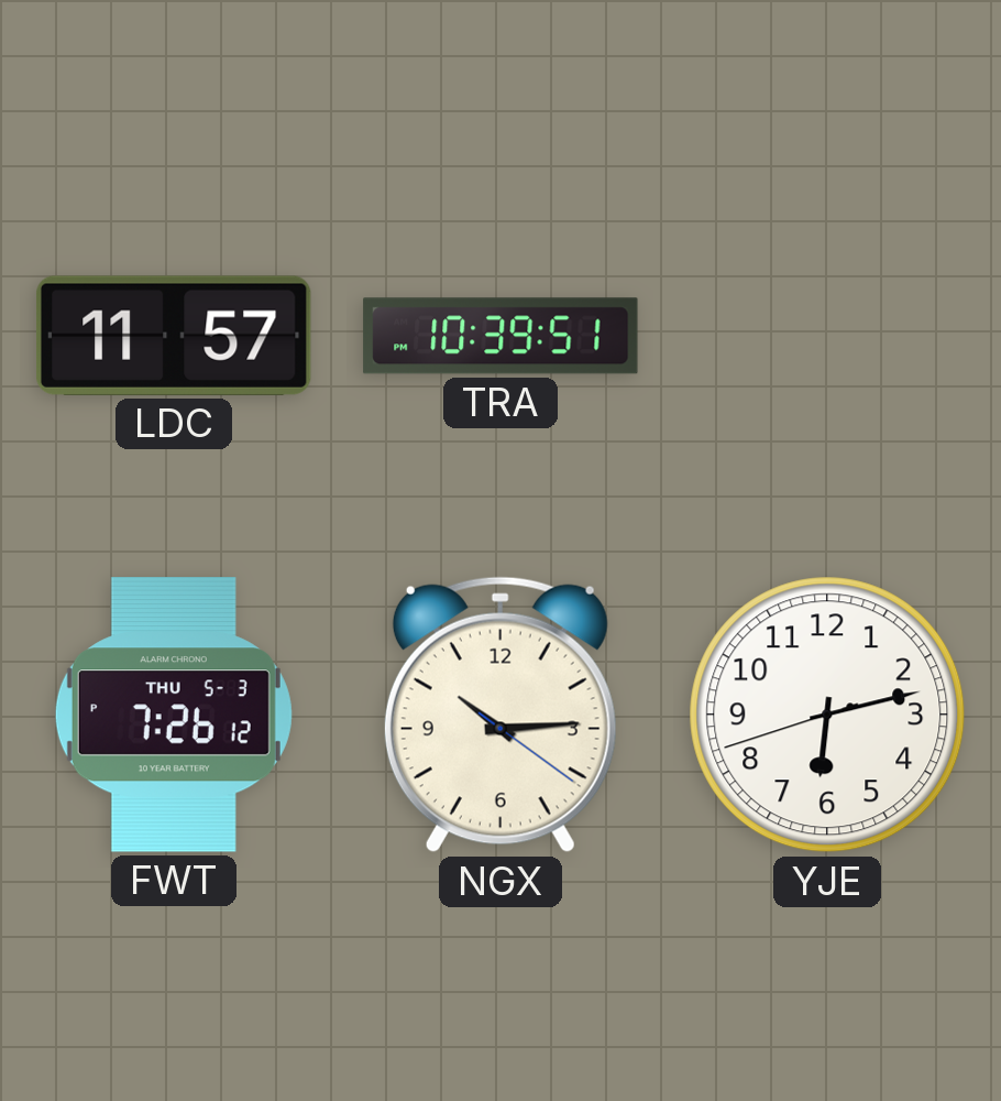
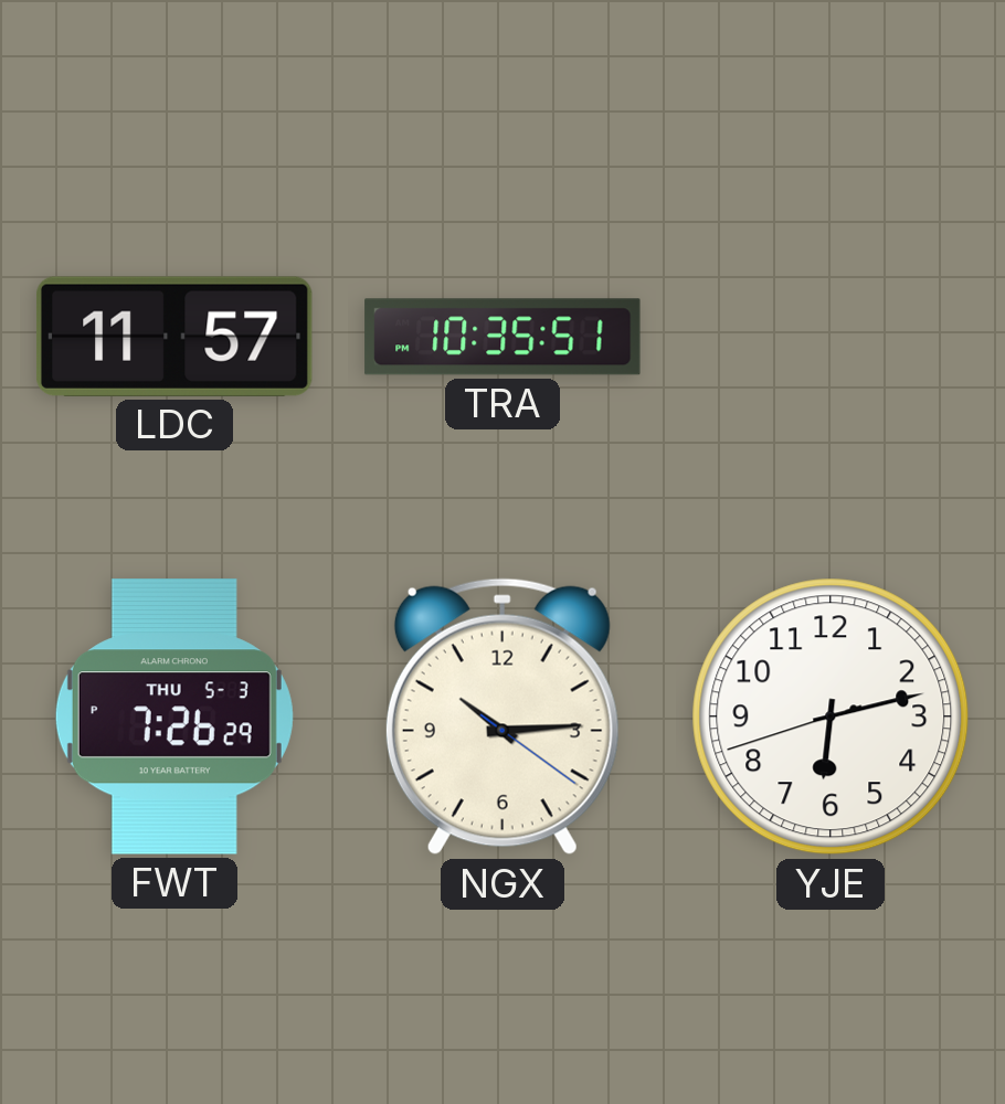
TRA: 10:39 -> 10:35 (503, 337)
FWT: 7:26:12 PM -> 7:26:29 PM (174, 716)
